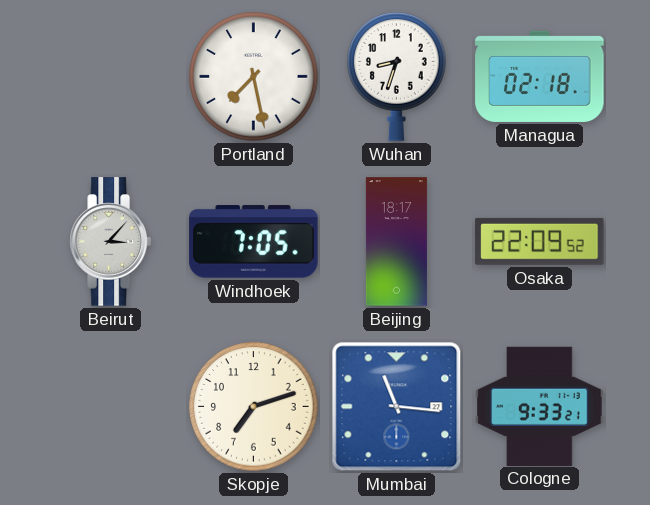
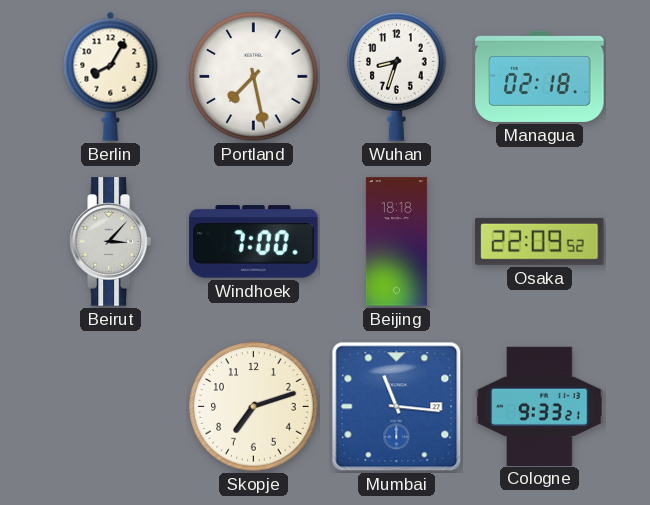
Berlin: none -> 8:05 (111, 76)
Windhoek: 7:05 -> 7:00 (254, 242)
Beijing: 18:17 -> 18:18 (396, 242)
